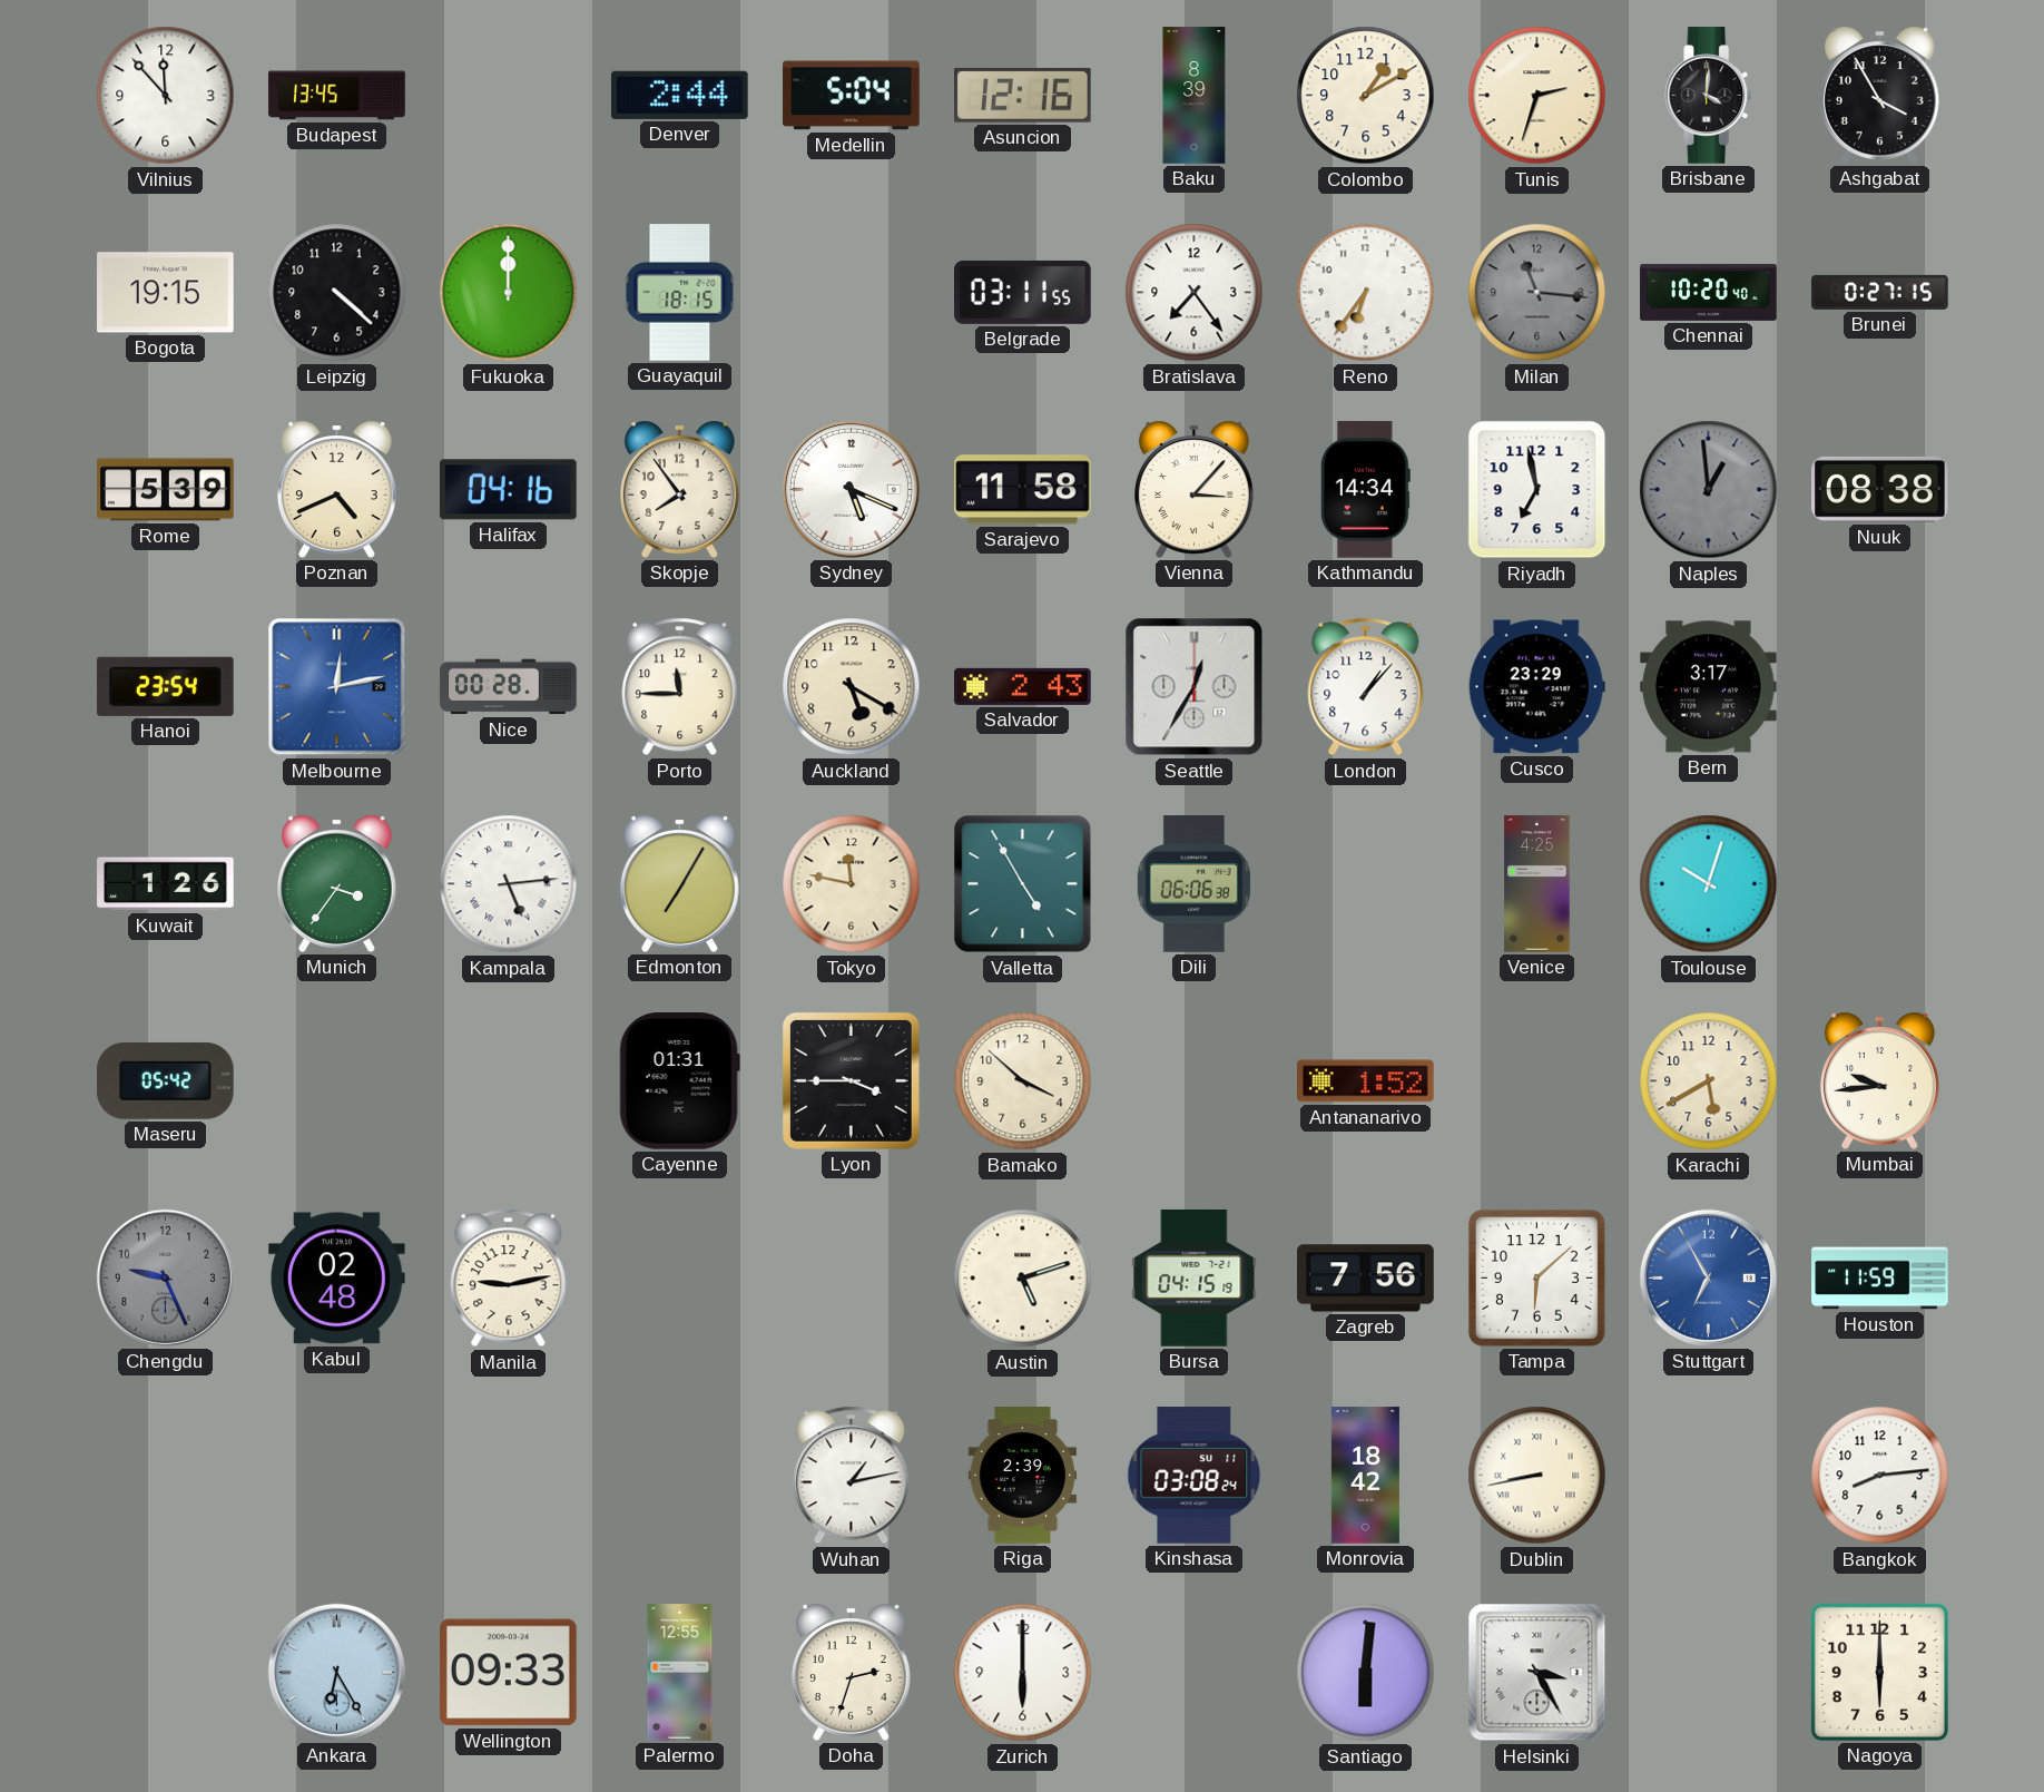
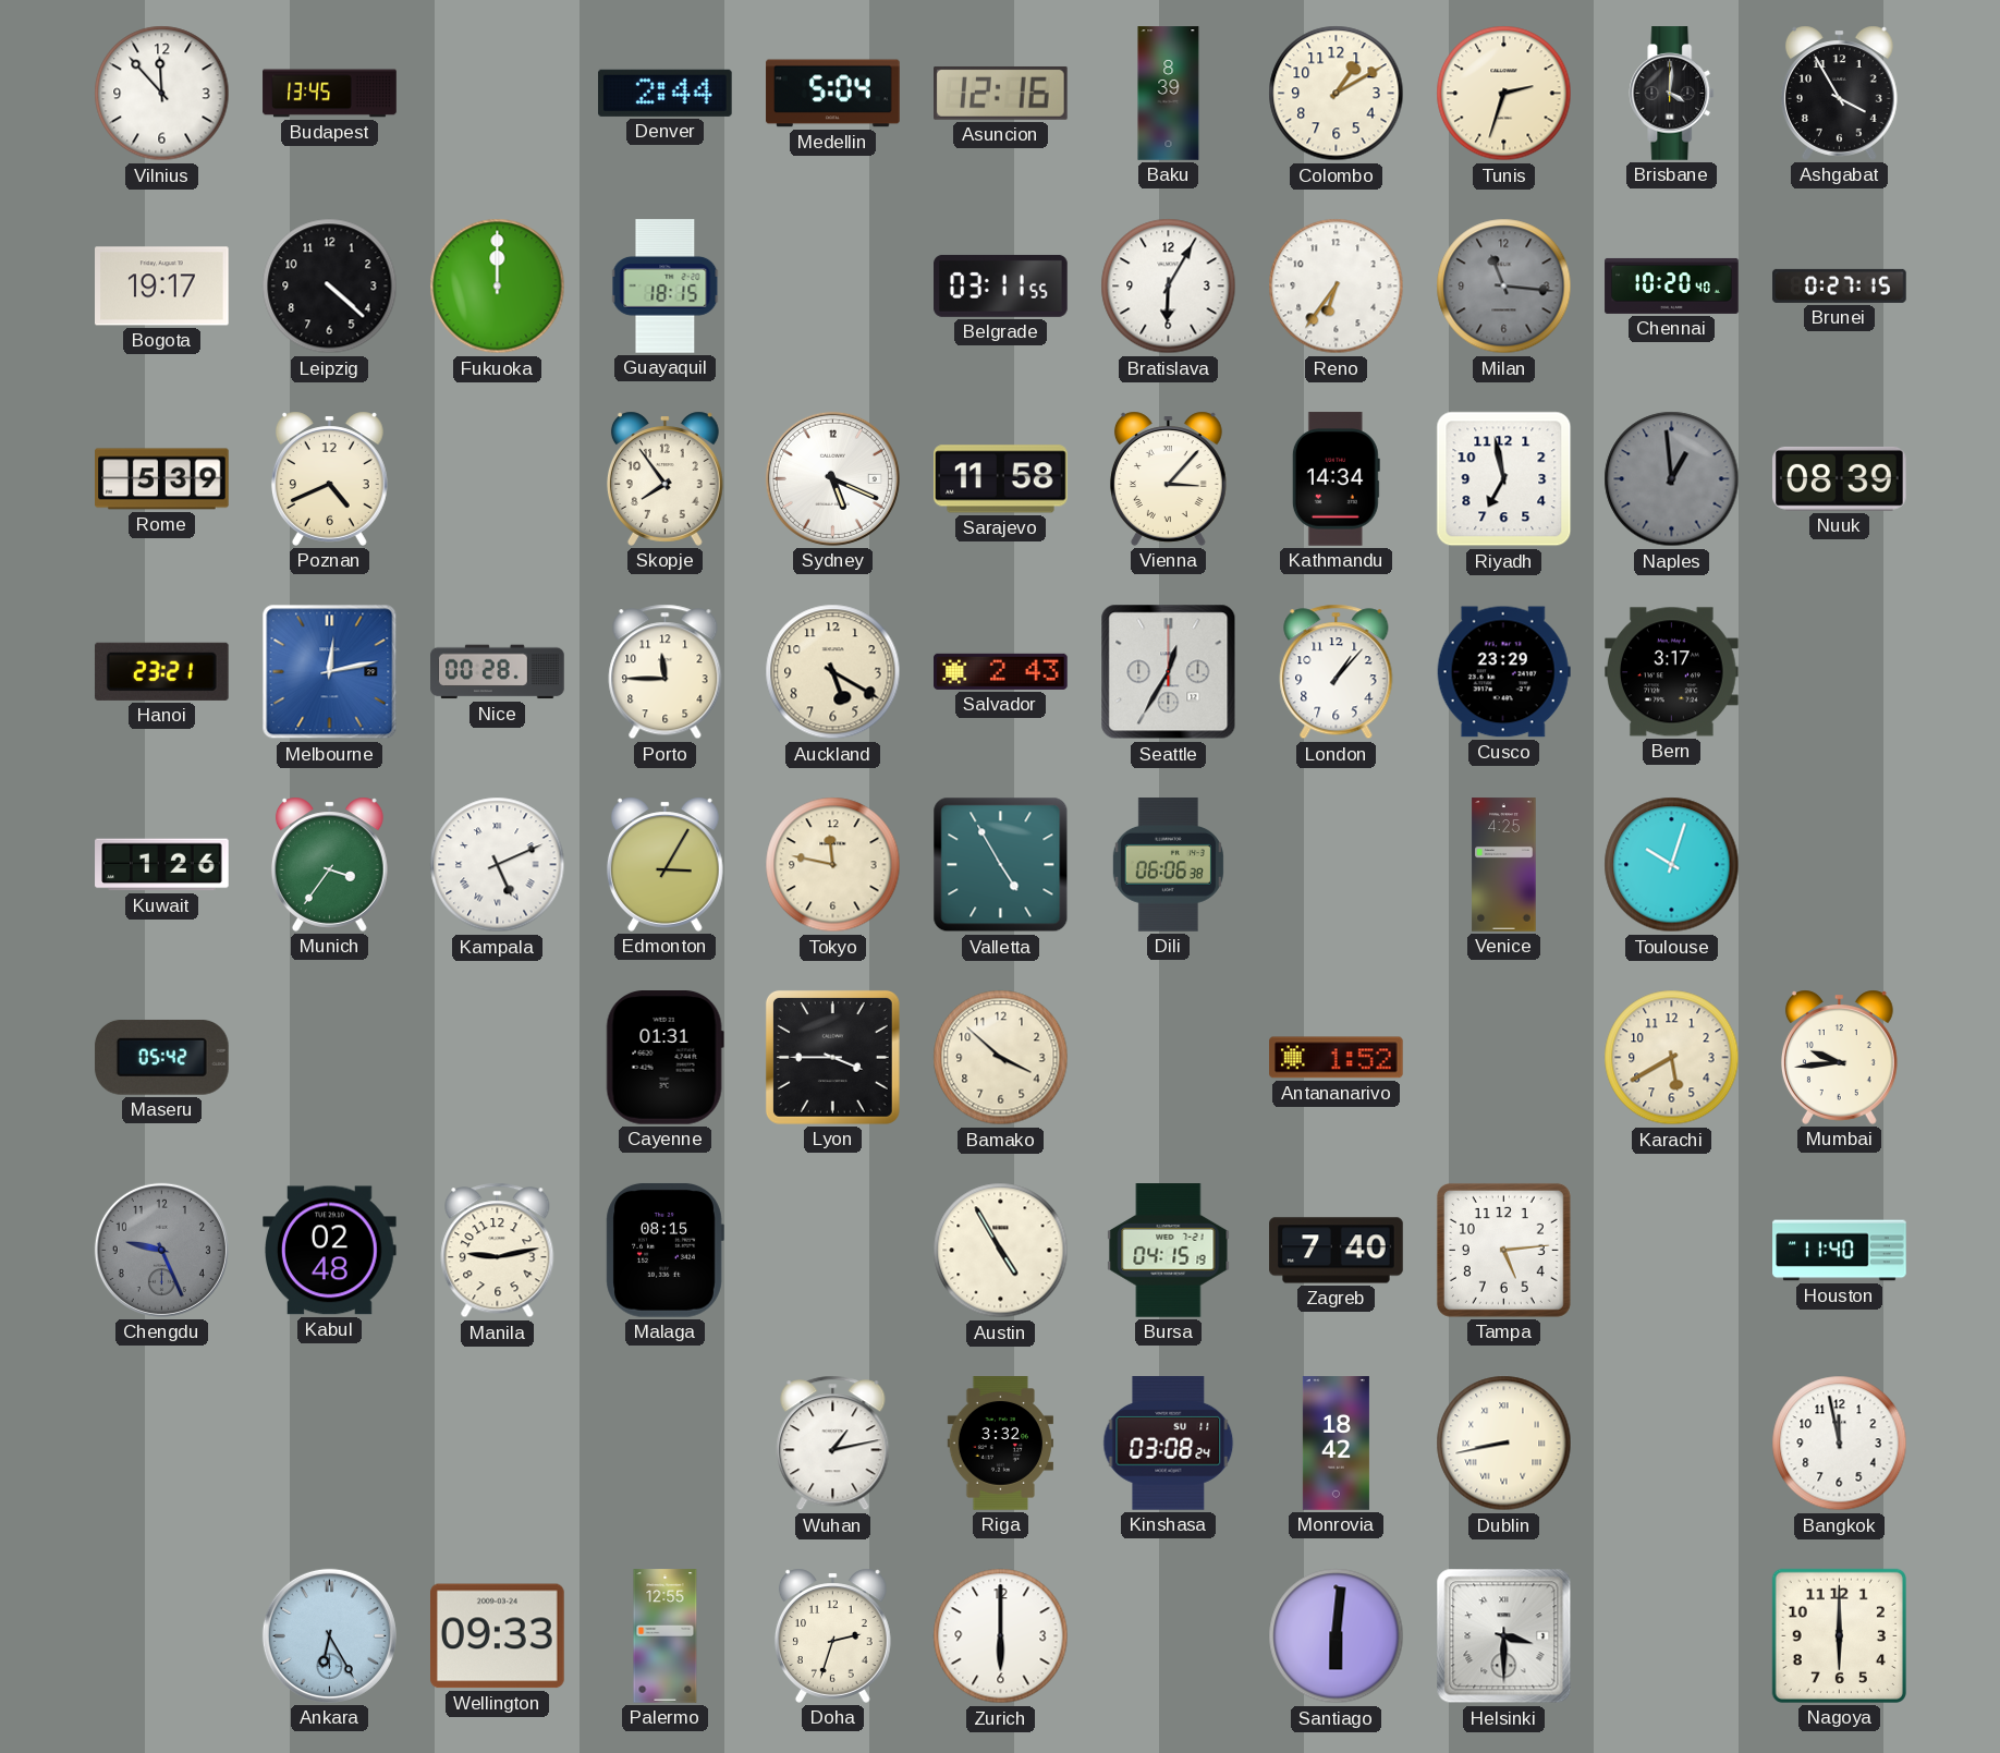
Bogota: 19:15 -> 19:17 (162, 287)
Bratislava: 7:24 -> 6:05 (1169, 287)
Halifax: 04:16 -> none (509, 490)
Nuuk: 08:38 -> 08:39 (1840, 478)
Hanoi: 23:54 -> 23:21 (161, 671)
Kampala: 5:14 -> 5:11 (498, 865)
Edmonton: 7:05 -> 3:05 (664, 864)
Malaga: none -> 08:15 (664, 1251)
Austin: 5:12 -> 4:55 (1001, 1251)
Zagreb: 7:56 -> 7:40 (1337, 1251)
Tampa: 6:08 -> 5:14 (1503, 1250)
Stuttgart: 6:55 -> none (1708, 1277)
Houston: 11:59 -> 11:40 (1840, 1251)
Riga: 2:39 -> 3:32 (1001, 1444)
Bangkok: 8:14 -> 11:58 (1840, 1444)
Helsinki: 3:25 -> 3:30 (1504, 1636)
